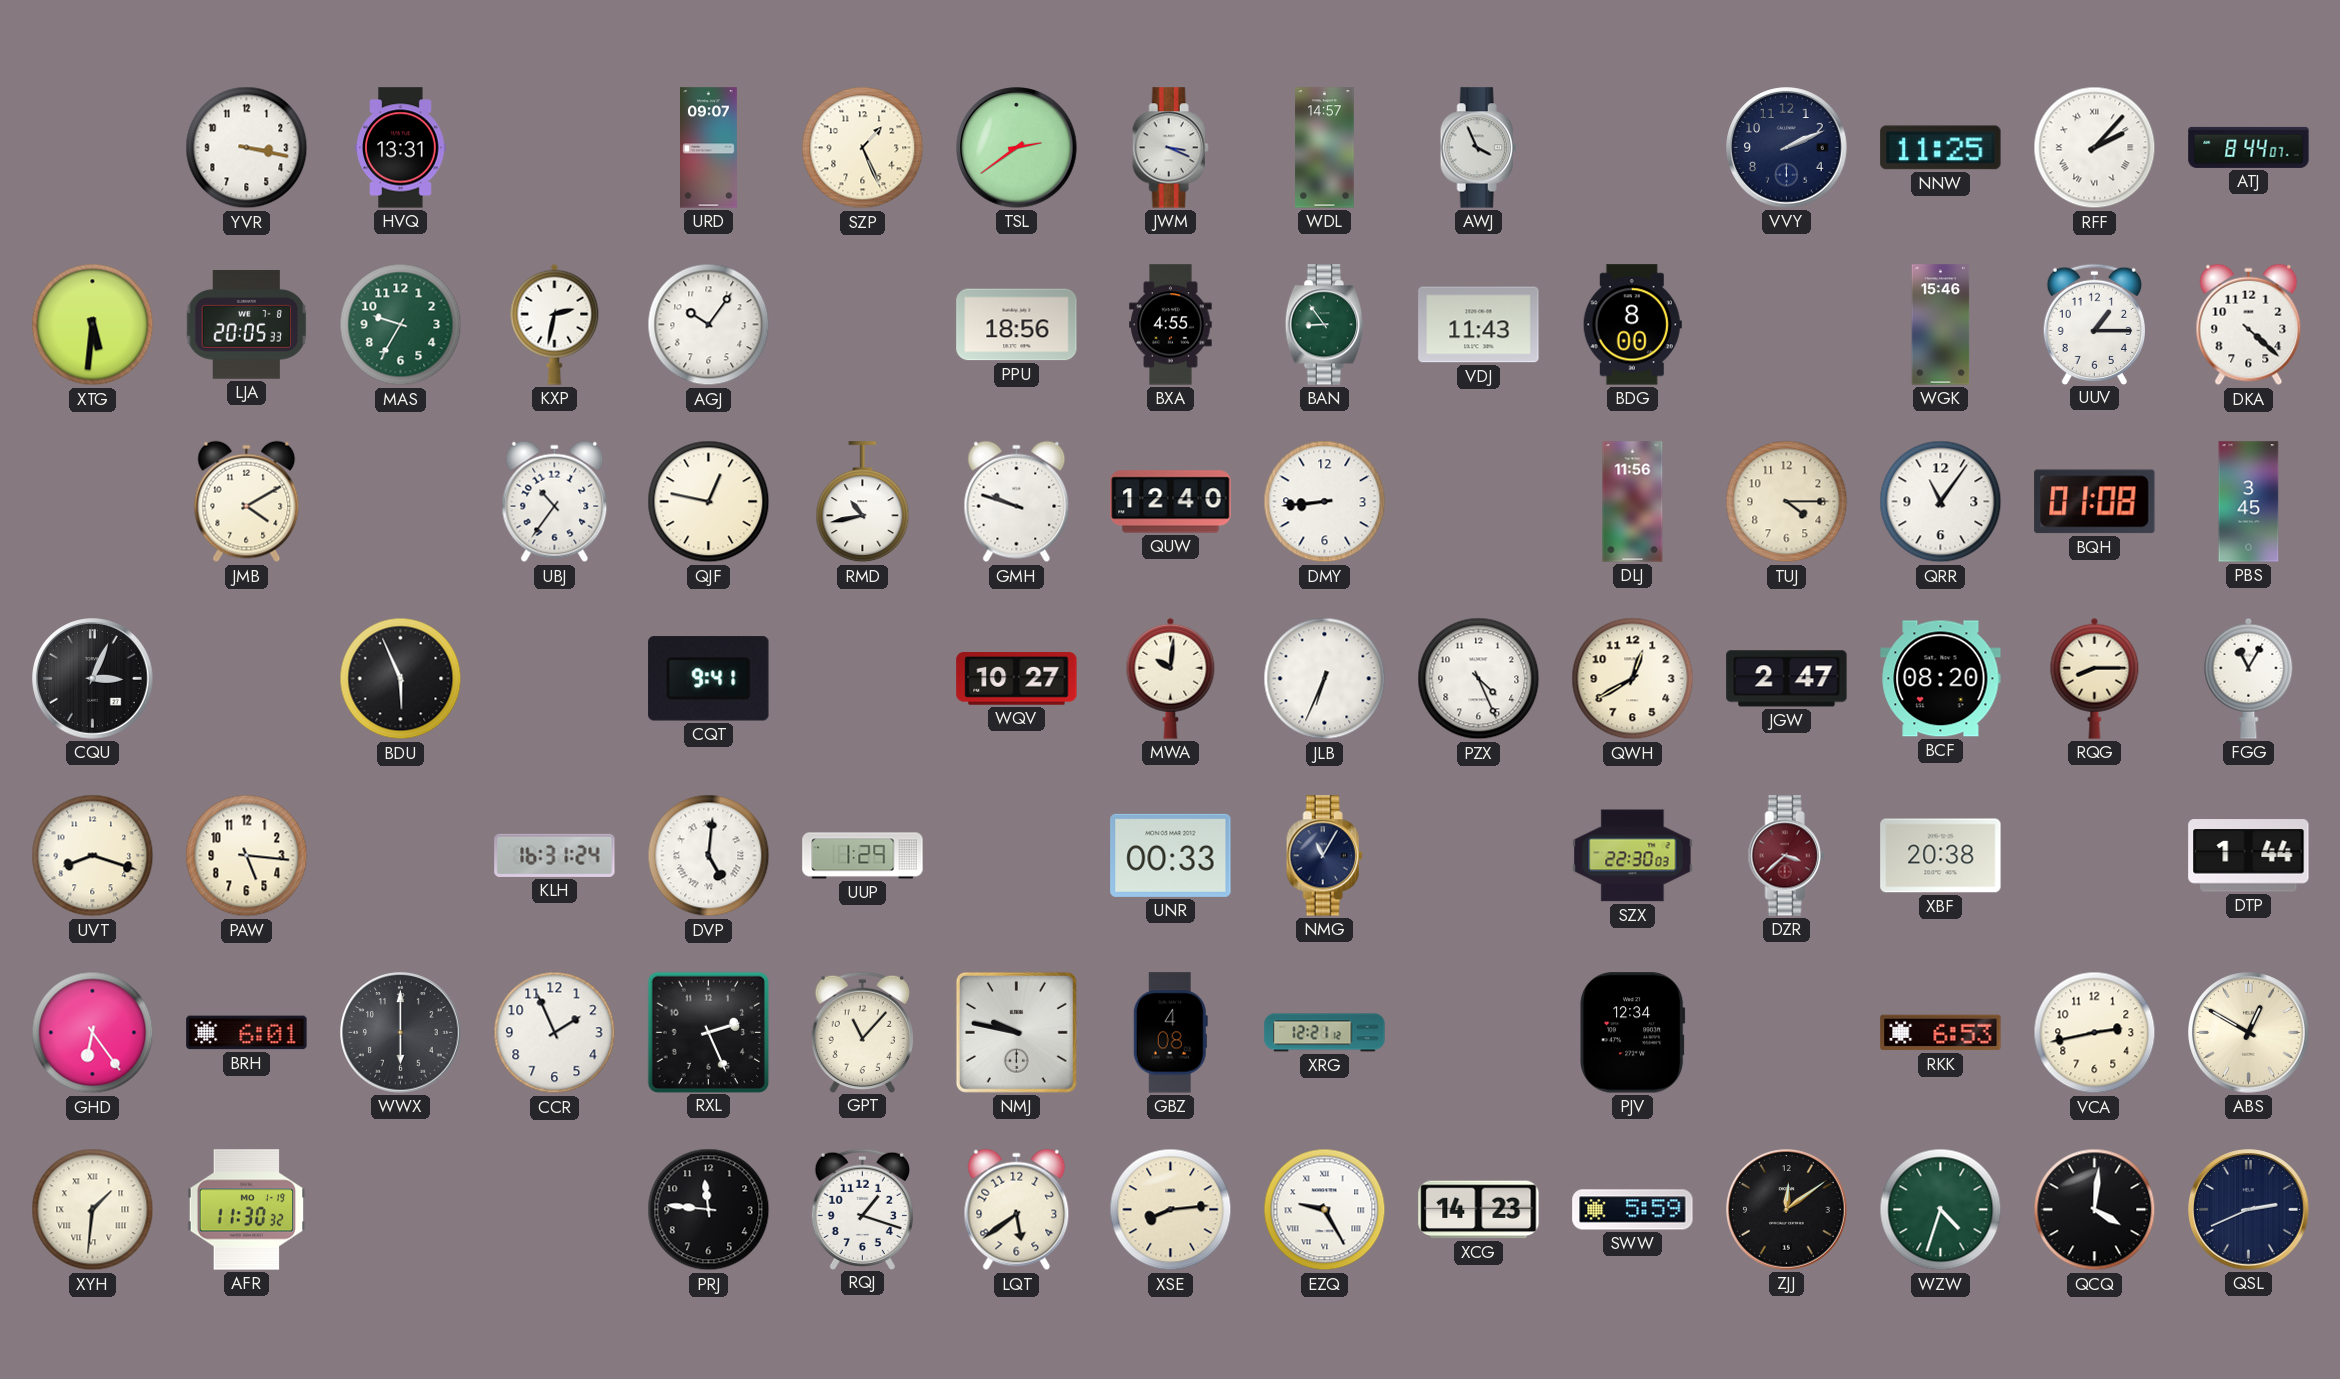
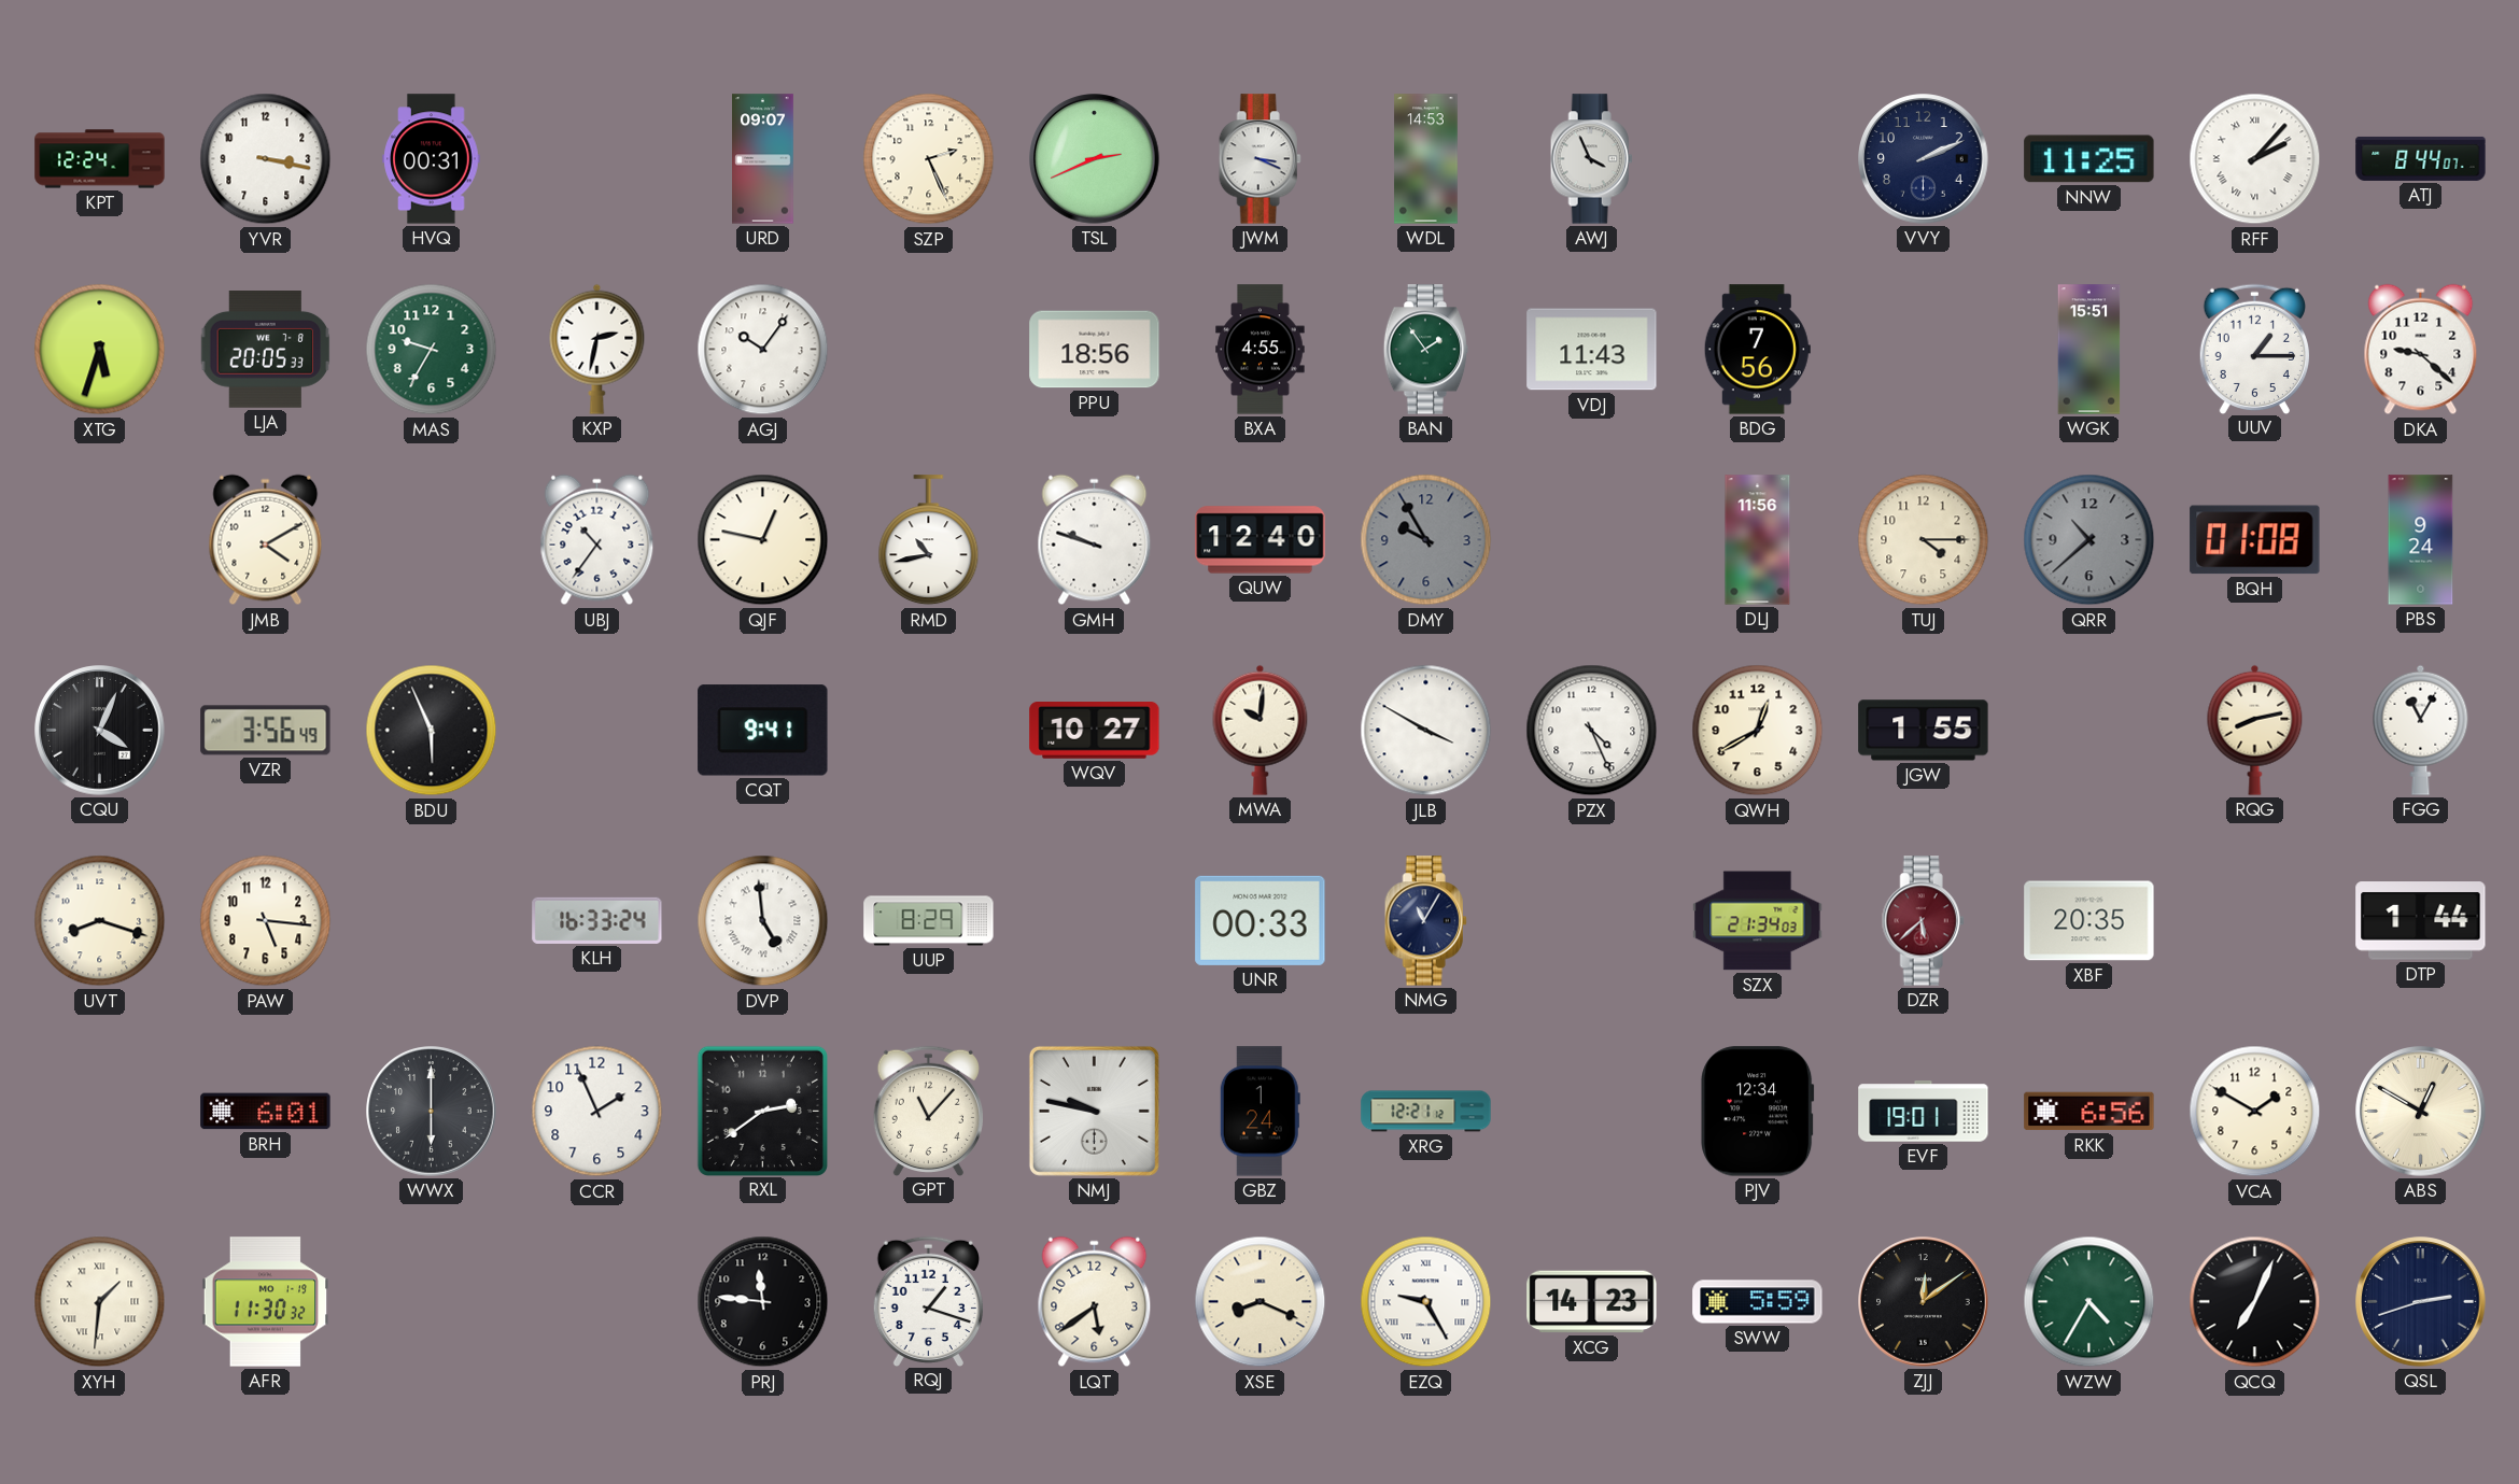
KPT: none -> 12:24 (100, 159)
HVQ: 13:31 -> 00:31 (432, 159)
SZP: 1:26 -> 2:26 (929, 159)
TSL: 2:39 -> 2:41 (1095, 159)
WDL: 14:57 -> 14:53 (1426, 159)
XTG: 5:31 -> 5:33 (100, 350)
BAN: 8:54 -> 1:54 (1426, 350)
BDG: 8:00 -> 7:56 (1757, 350)
WGK: 15:46 -> 15:51 (2089, 350)
DKA: 4:22 -> 9:22 (2421, 350)
DMY: 8:44 -> 9:55 (1426, 540)
DMY dial: white -> grey (1426, 540)
QRR: 11:06 -> 10:38 (2089, 540)
QRR dial: white -> grey (2089, 540)
PBS: 3:45 -> 9:24 (2421, 540)
CQU: 3:04 -> 4:04 (100, 731)
VZR: none -> 3:56 (266, 731)
JLB: 6:34 -> 3:50 (1426, 731)
JGW: 2:47 -> 1:55 (1924, 731)
BCF: 08:20 -> none (1941, 679)
RQG: 8:15 -> 8:13 (2255, 730)
KLH: 16:31 -> 16:33 (597, 920)
DVP: 5:01 -> 4:59 (763, 921)
UUP: 1:29 -> 8:29 (929, 921)
SZX: 22:30 -> 21:34 (1758, 921)
DZR: 3:38 -> 5:38 (1923, 921)
XBF: 20:38 -> 20:35 (2089, 921)
GHD: 6:24 -> none (93, 1033)
RXL: 2:26 -> 2:39 (762, 1111)
GBZ: 4:08 -> 1:24 (1259, 1112)
EVF: none -> 19:01 (1924, 1112)
RKK: 6:53 -> 6:56 (2089, 1112)
VCA: 2:43 -> 1:50 (2255, 1112)
XSE: 8:14 -> 8:19 (1261, 1302)
WZW: 4:33 -> 4:35 (2089, 1302)
QCQ: 4:01 -> 7:04 (2255, 1302)
QSL: 2:41 -> 2:42 (2421, 1302)
